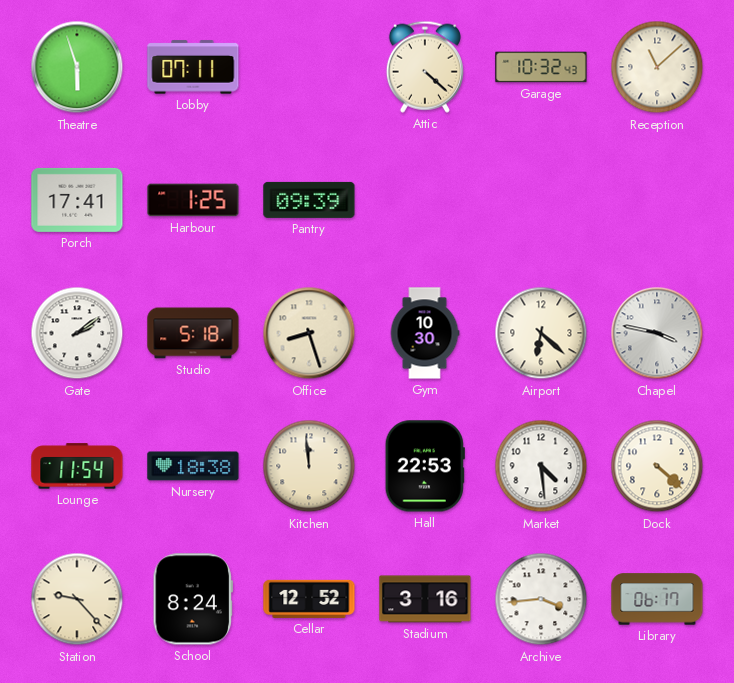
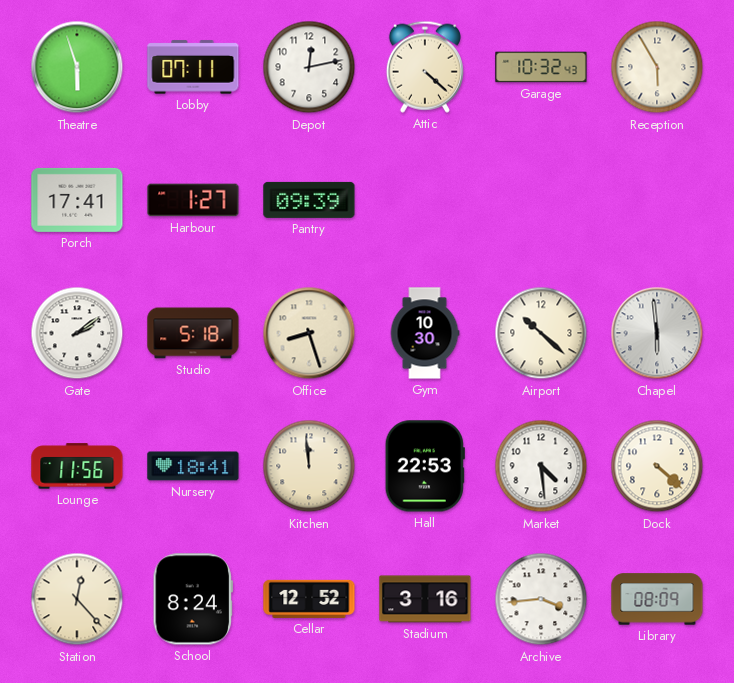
Depot: none -> 12:13 (309, 67)
Reception: 11:08 -> 5:55 (657, 67)
Harbour: 1:25 -> 1:27 (193, 200)
Airport: 6:22 -> 10:22 (541, 333)
Chapel: 3:47 -> 5:59 (657, 333)
Lounge: 11:54 -> 11:56 (77, 466)
Nursery: 18:38 -> 18:41 (193, 466)
Station: 9:23 -> 12:23 (77, 599)
Library: 06:17 -> 08:09 (657, 599)
